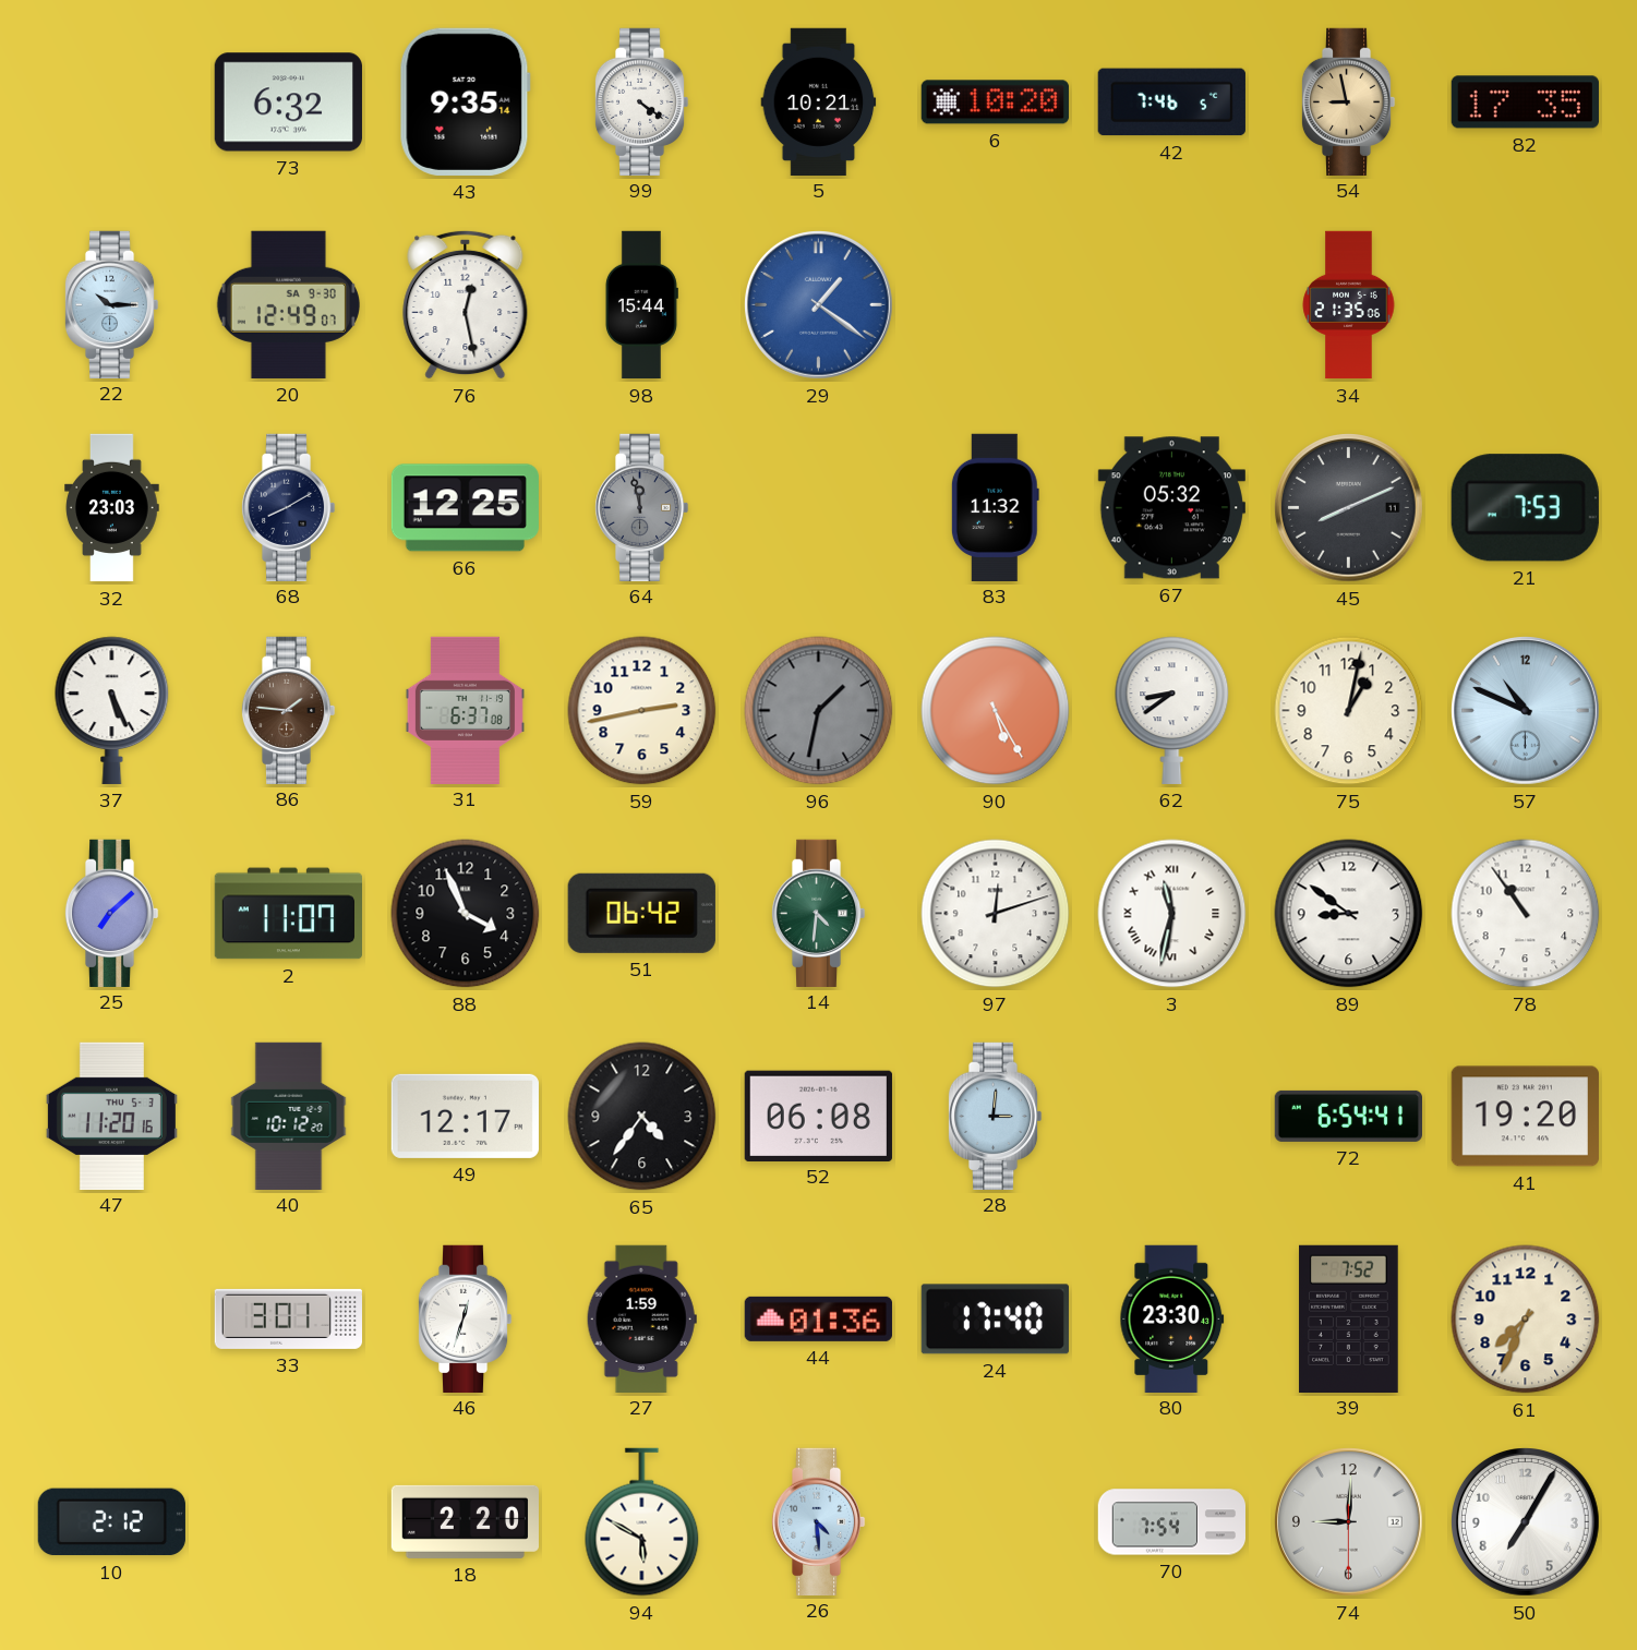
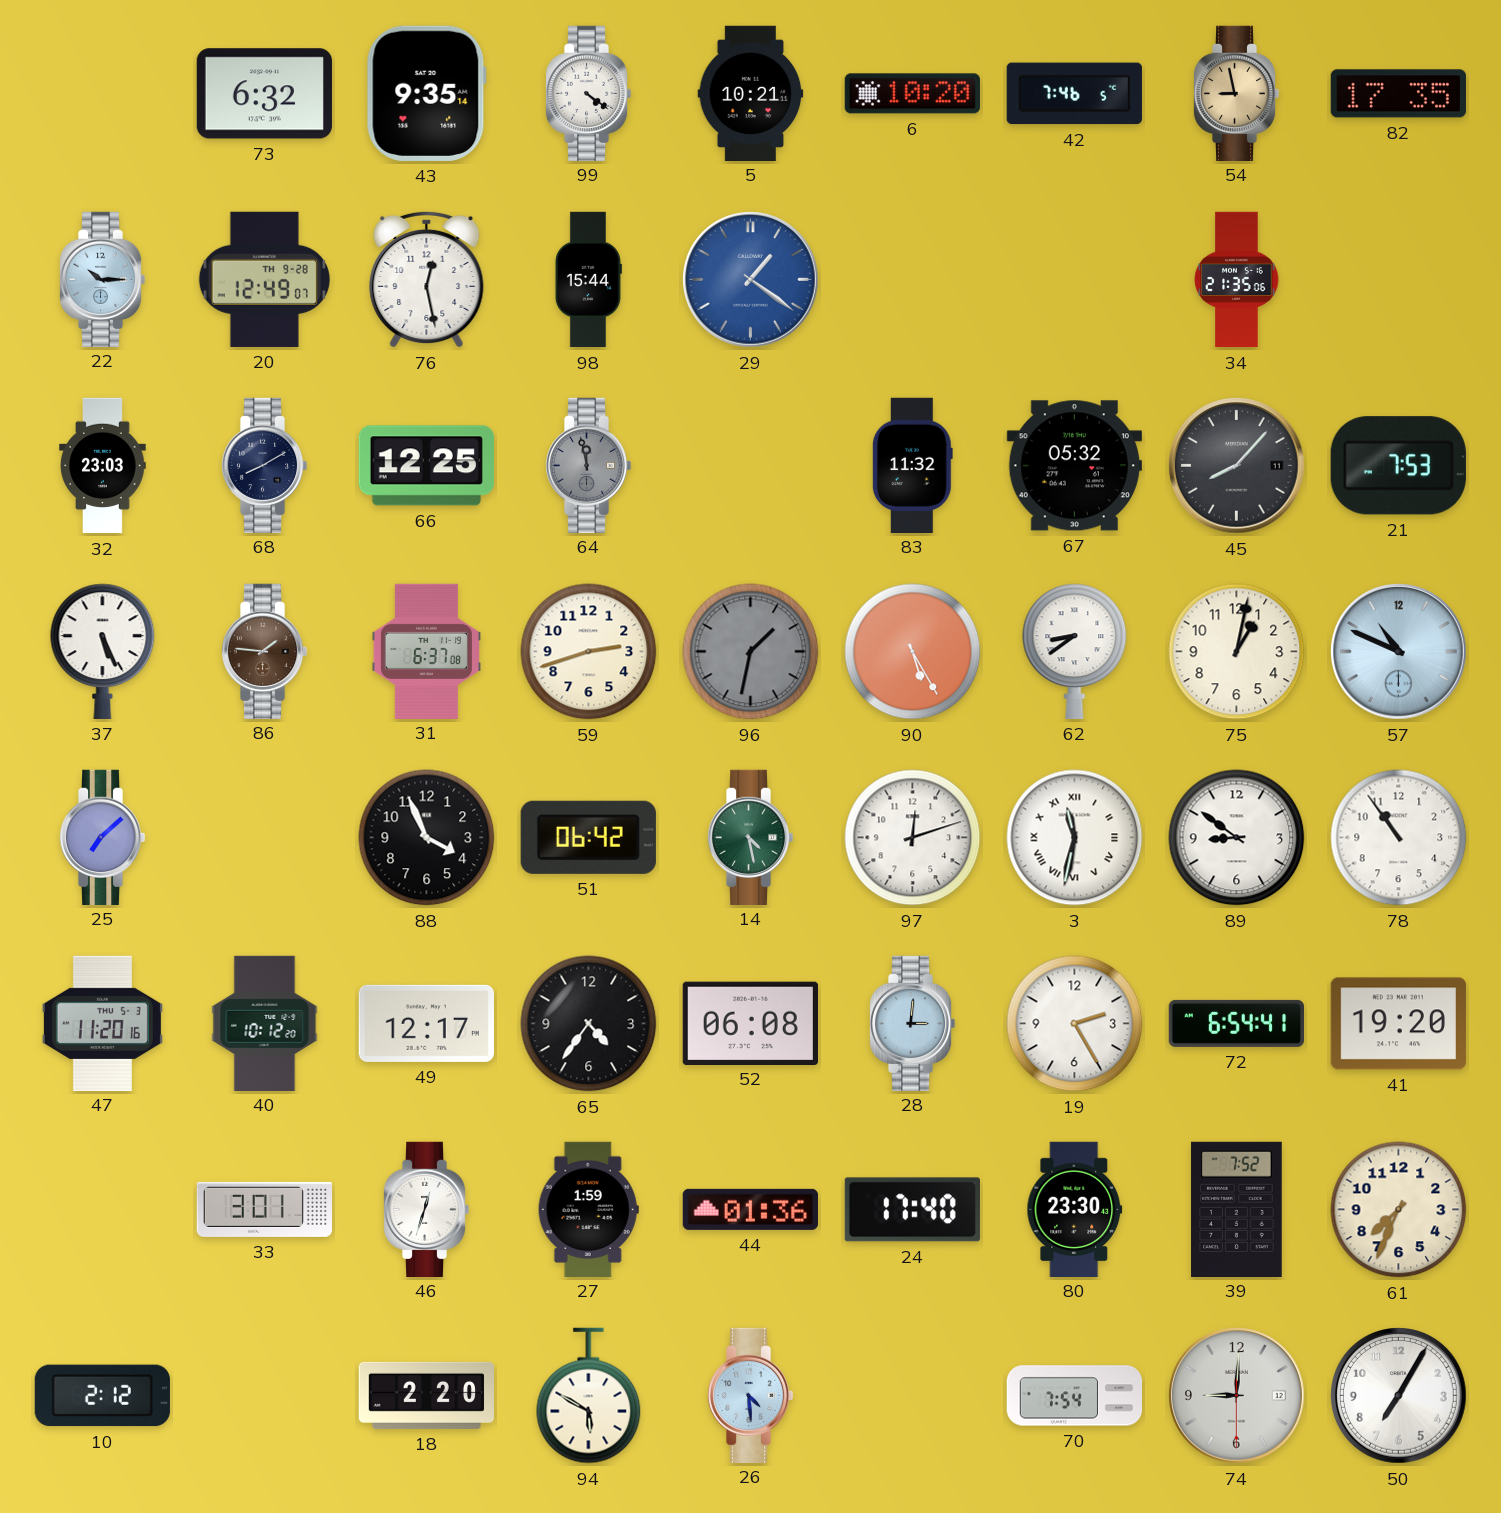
20 date: SA 9-30 -> TH 9-28 (264, 279)
45: 8:11 -> 8:07 (1237, 466)
59: 2:43 -> 2:42 (589, 652)
2: 11:07 -> none (288, 914)
14: 4:31 -> 4:28 (750, 837)
19: none -> 2:25 (1075, 1024)
